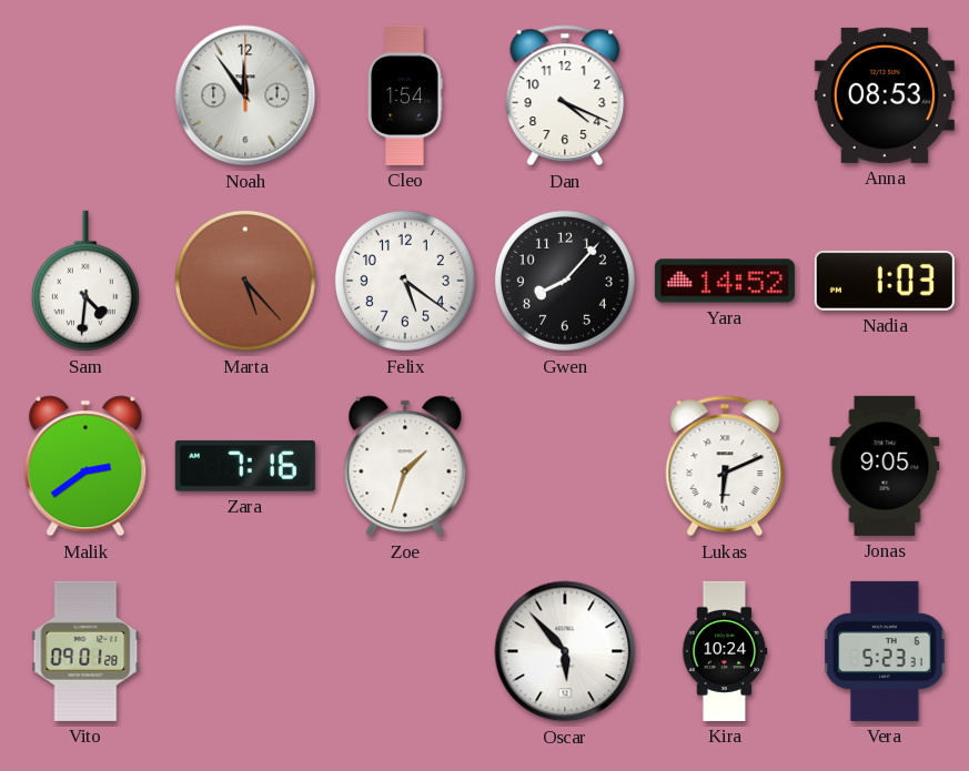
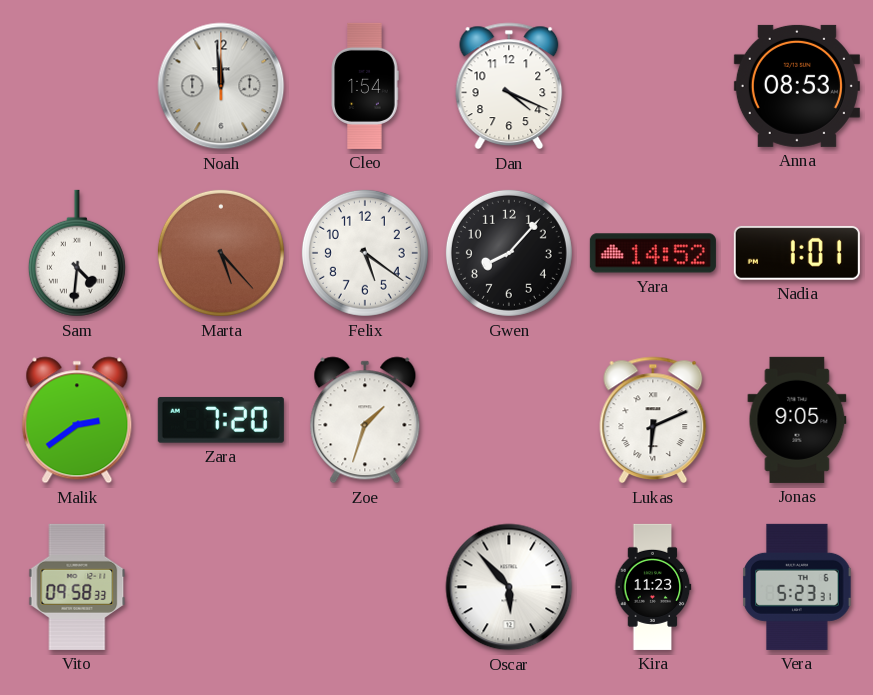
Noah: 11:54 -> 11:59 (221, 86)
Nadia: 1:03 -> 1:01 (797, 253)
Zara: 7:16 -> 7:20 (221, 420)
Vito: 09:01 -> 09:58 (77, 587)
Kira: 10:24 -> 11:23 (653, 587)
